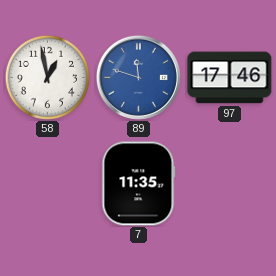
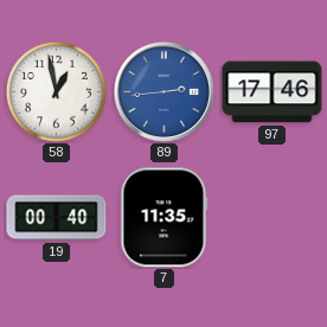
89: 11:48 -> 2:44 (163, 91)
19: none -> 00:40 (57, 218)
